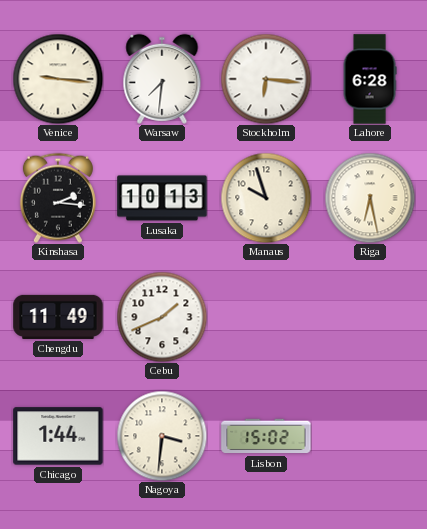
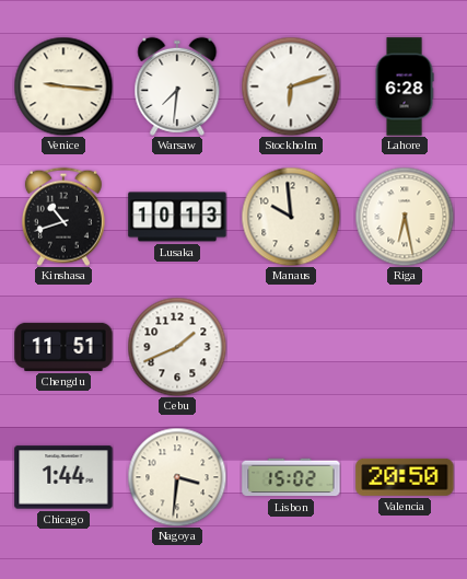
Stockholm: 6:16 -> 6:12 (291, 86)
Kinshasa: 2:16 -> 10:42 (63, 217)
Manaus: 9:57 -> 9:59 (291, 217)
Chengdu: 11:49 -> 11:51 (63, 347)
Valencia: none -> 20:50 (405, 477)
